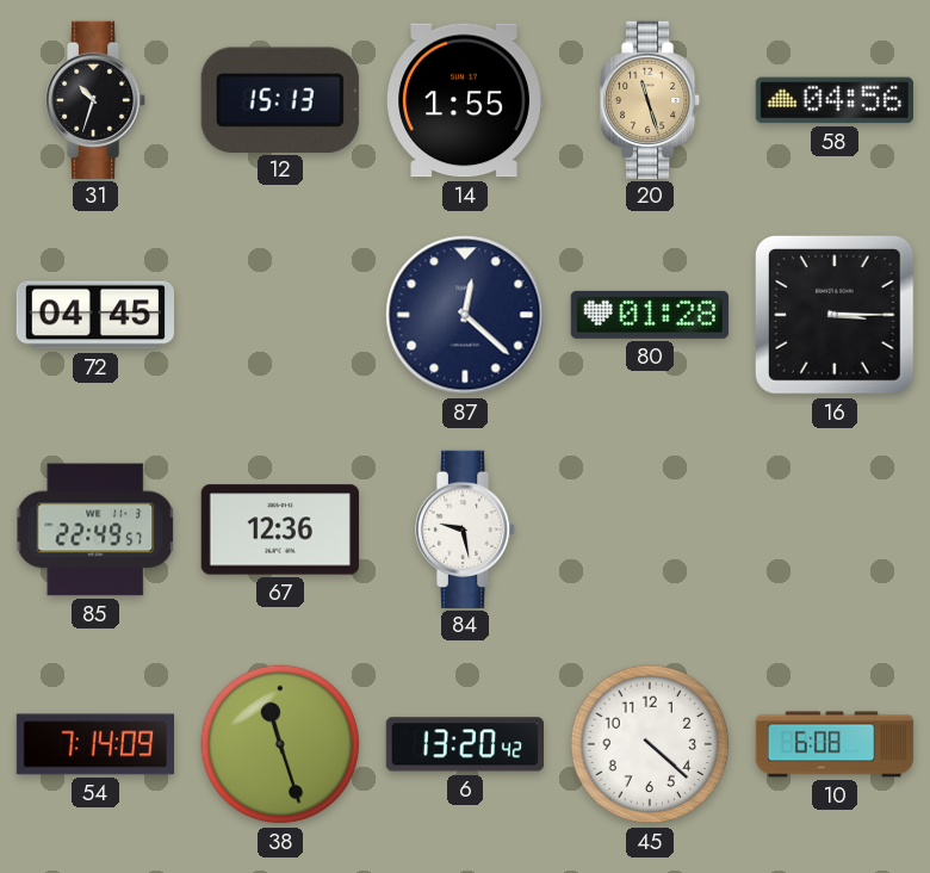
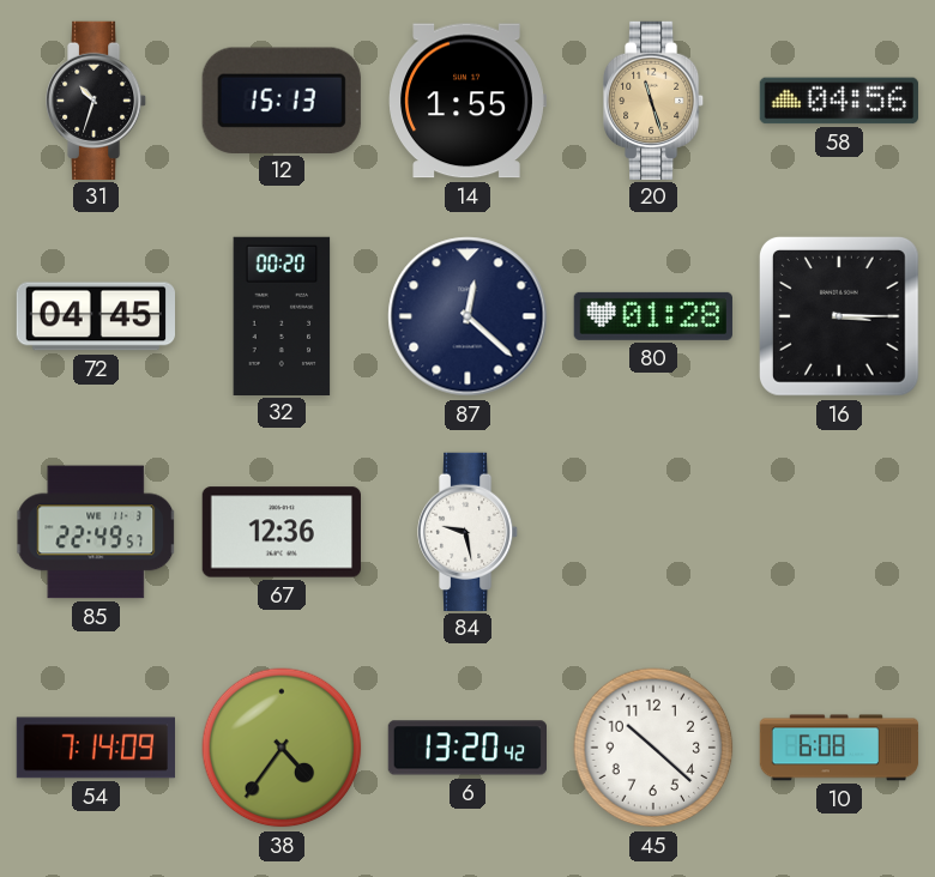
32: none -> 00:20 (282, 315)
38: 11:27 -> 4:36 (282, 748)
45: 4:22 -> 10:22 (653, 748)
